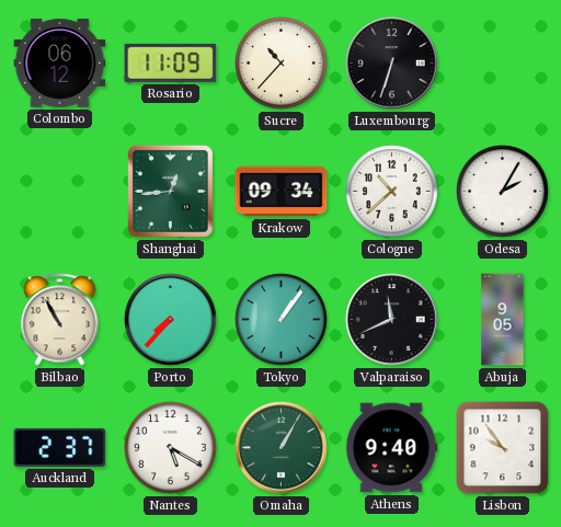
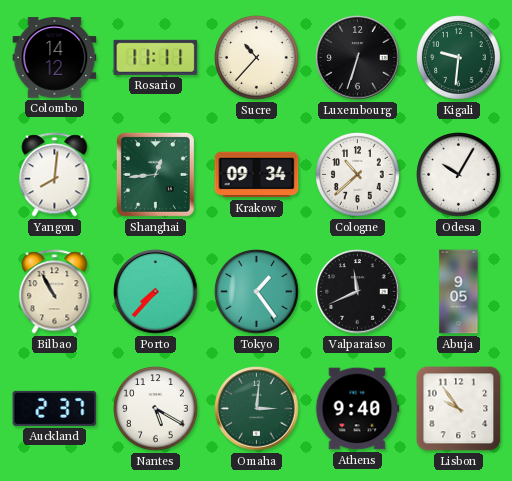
Colombo: 06:12 -> 14:12 (55, 58)
Rosario: 11:09 -> 11:11 (156, 57)
Kigali: none -> 9:31 (459, 58)
Yangon: none -> 8:01 (55, 175)
Odesa: 2:05 -> 10:05 (459, 175)
Tokyo: 1:06 -> 1:24 (257, 292)
Omaha: 1:05 -> 3:01 (257, 409)
